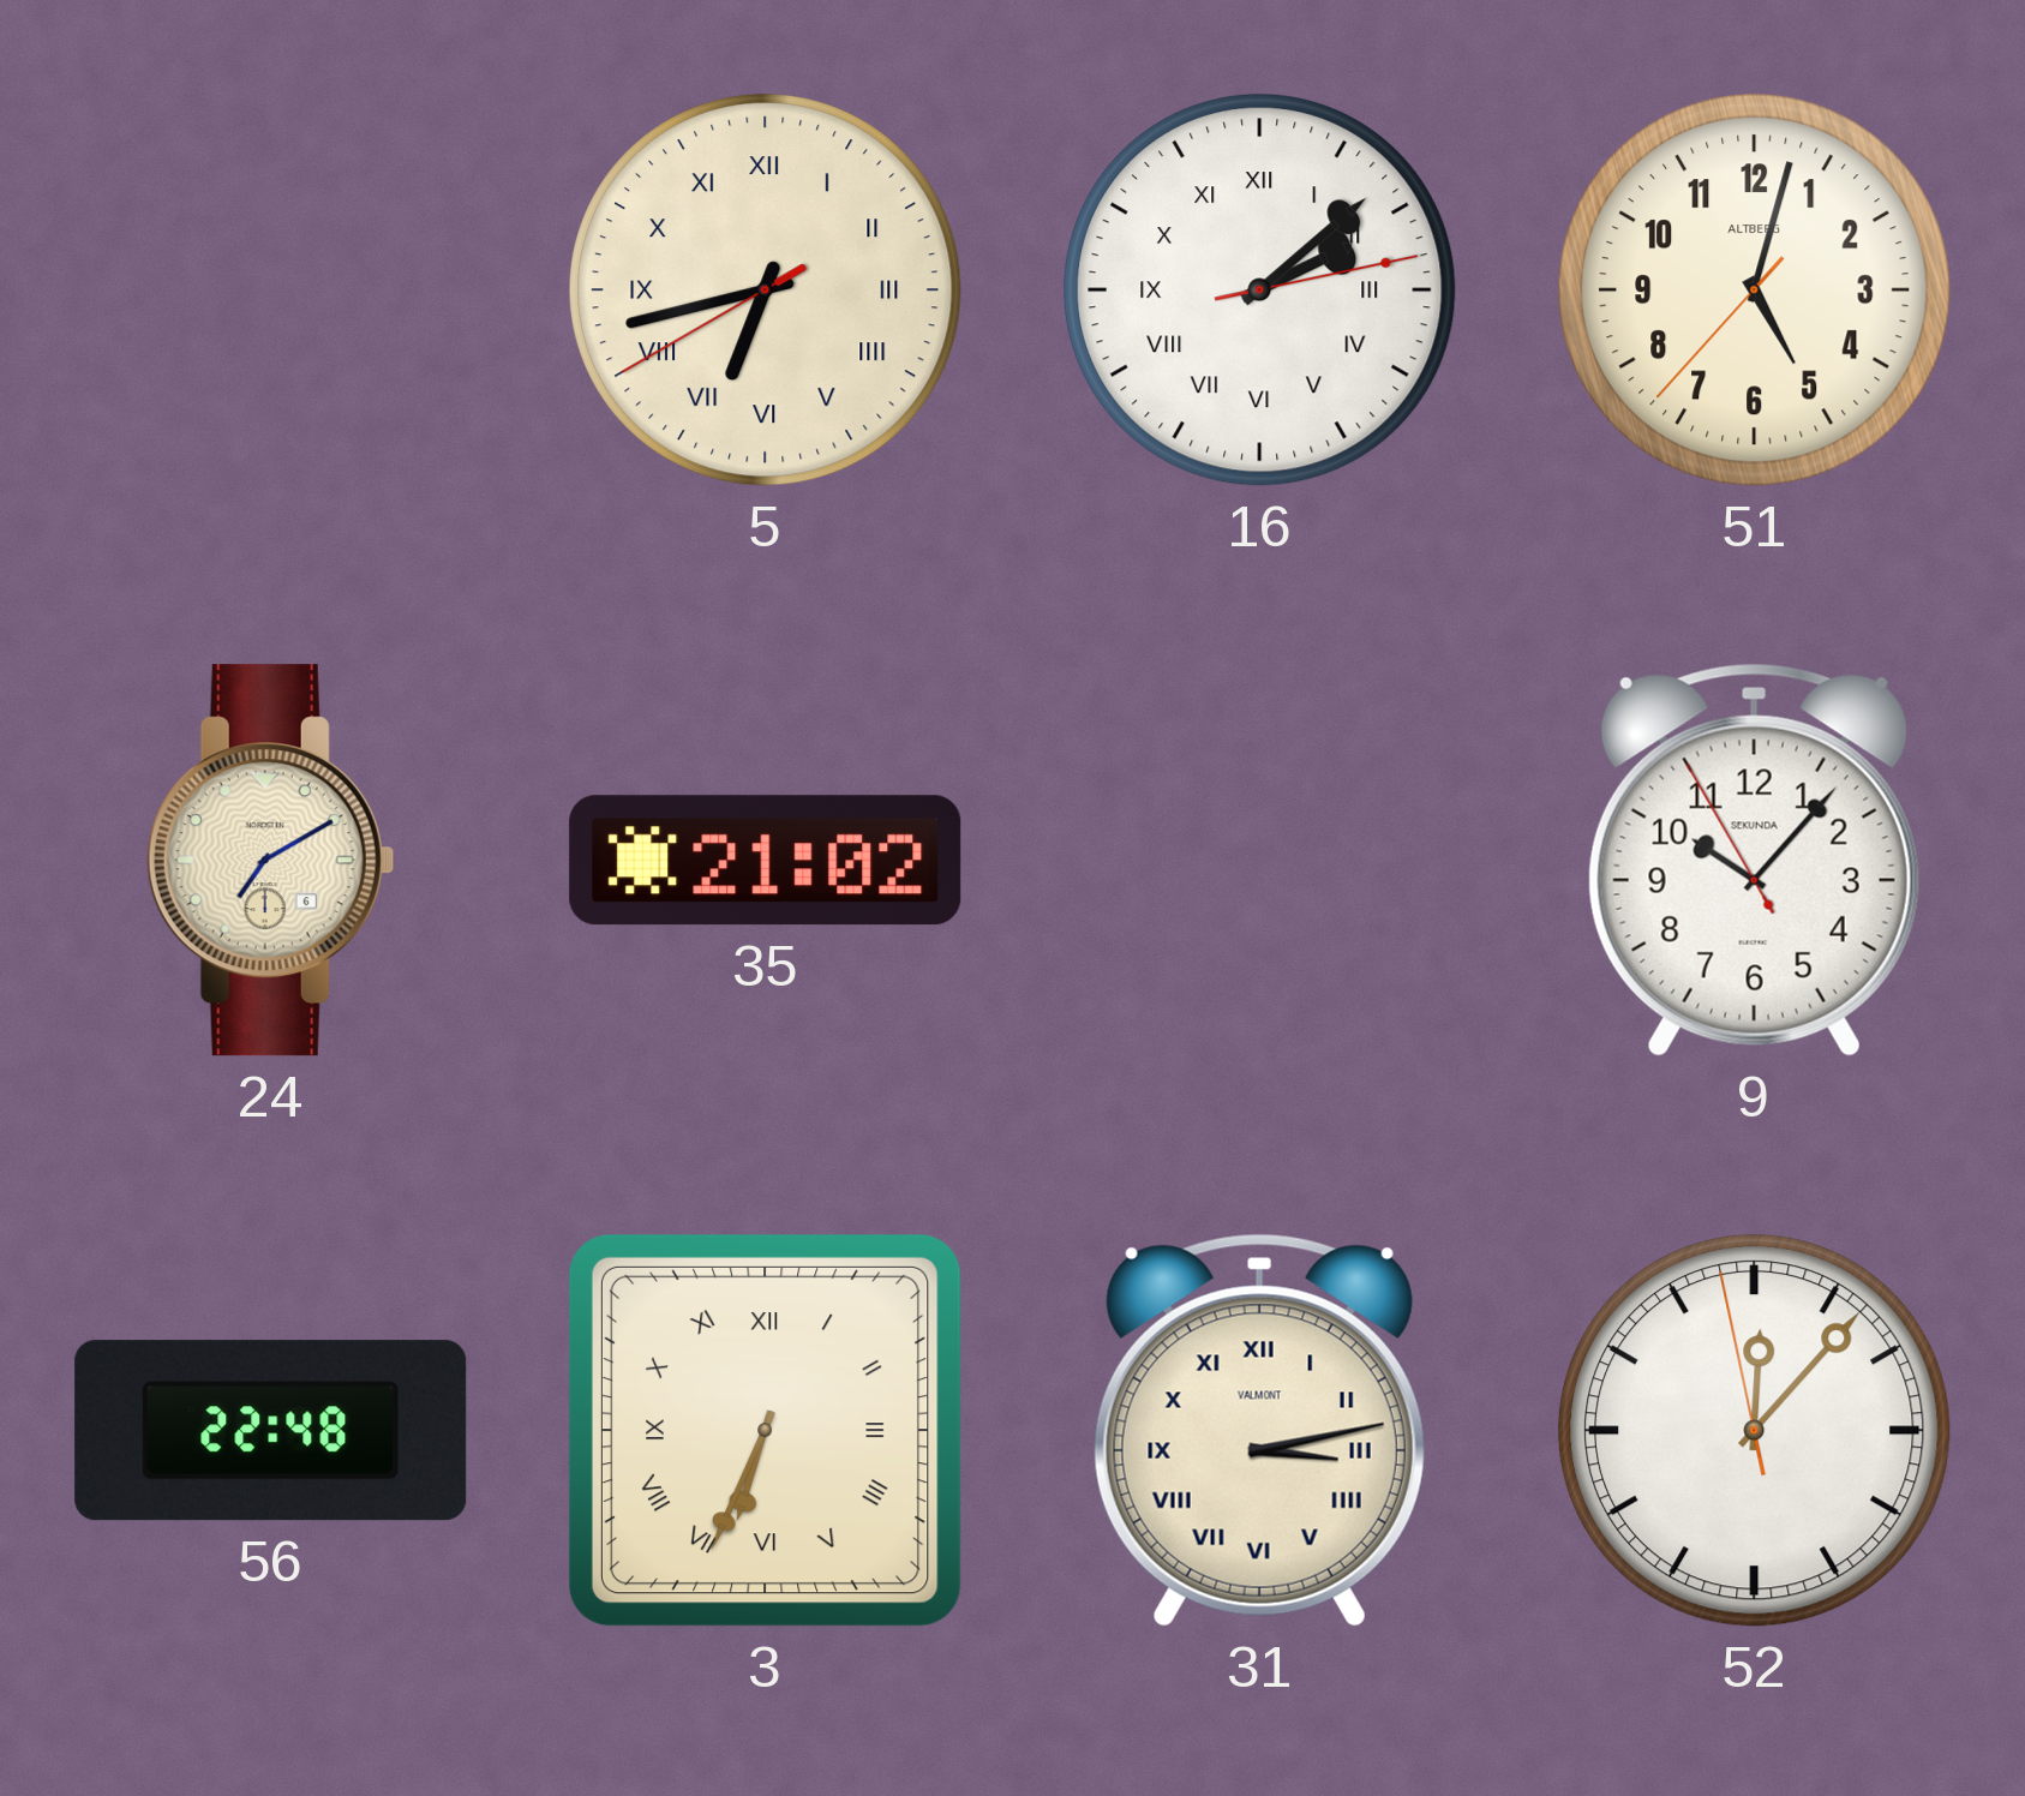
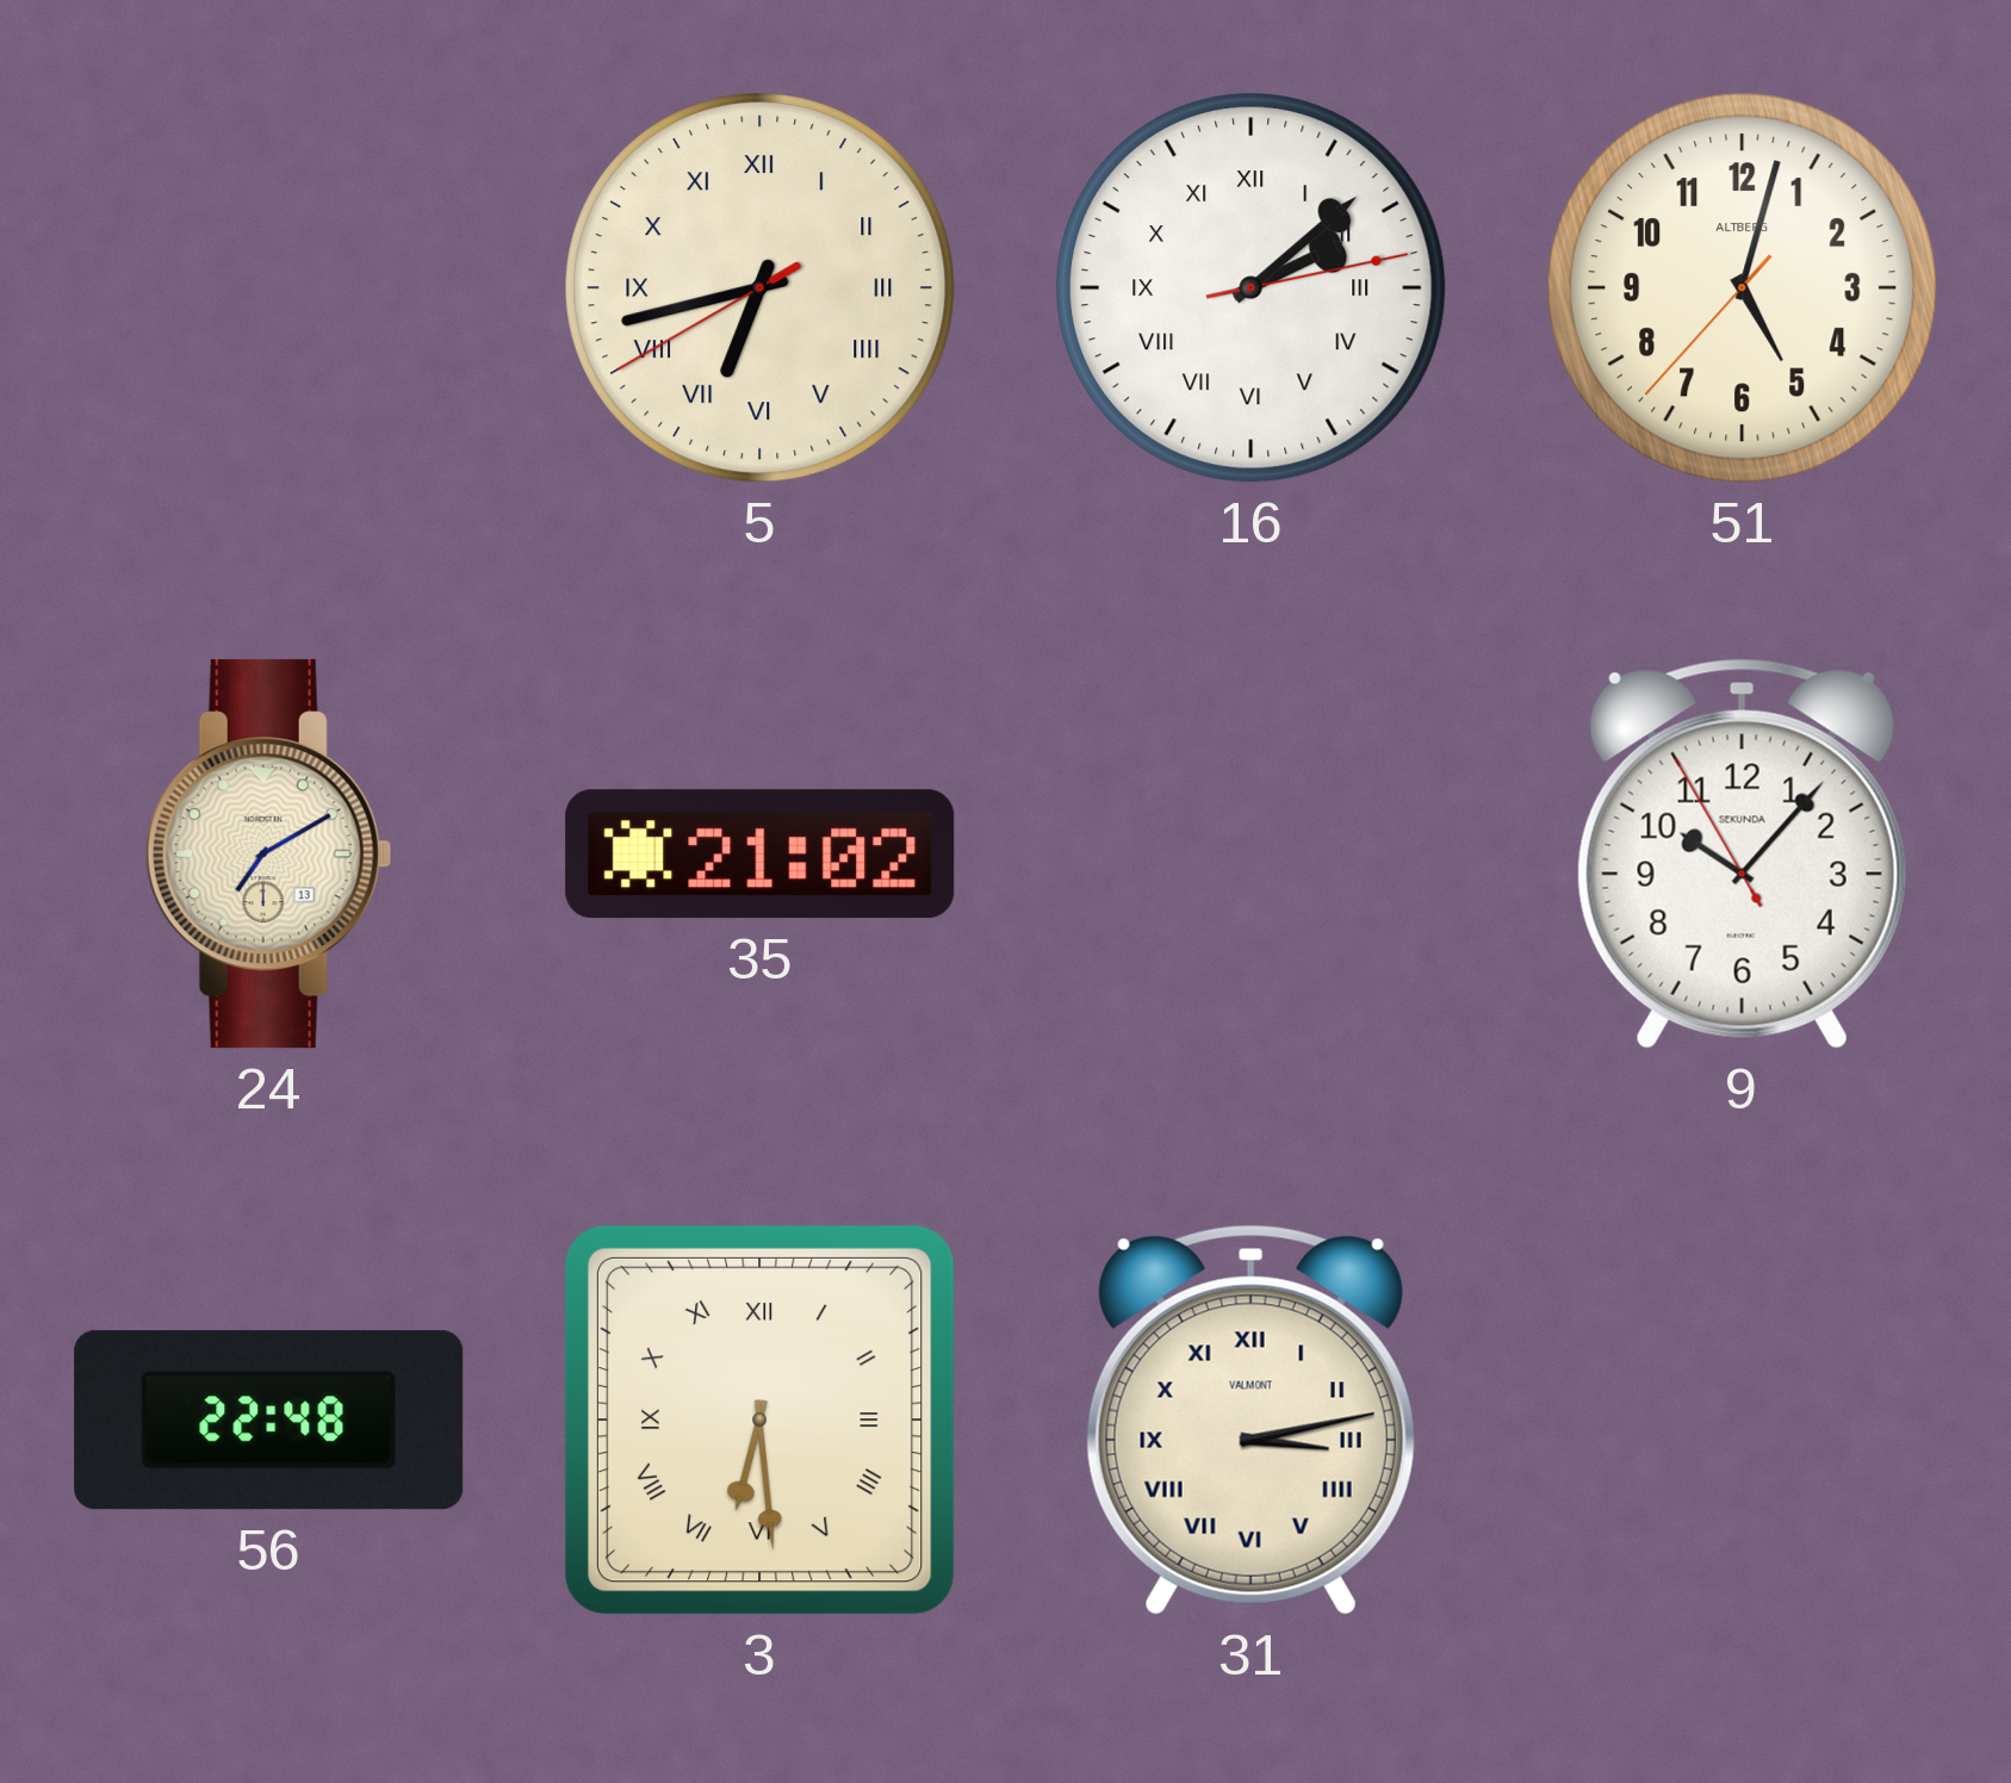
24 date: 6 -> 13 (268, 855)
3: 6:34 -> 6:29 (759, 1419)
52: 12:06 -> none (1755, 1431)
